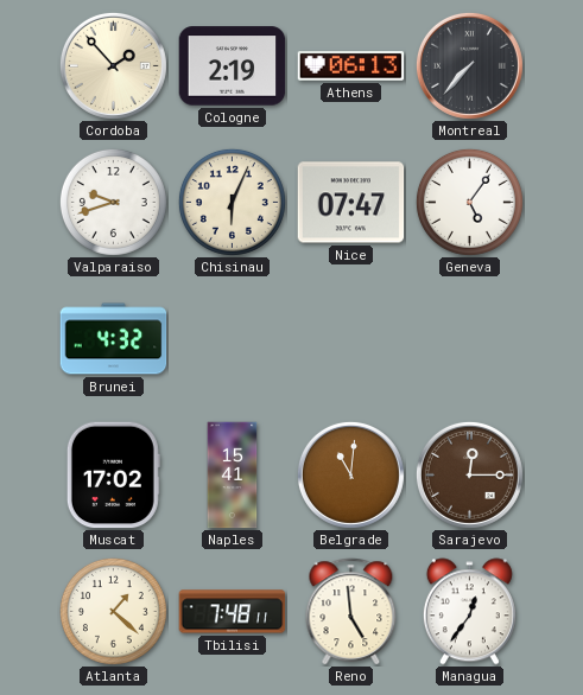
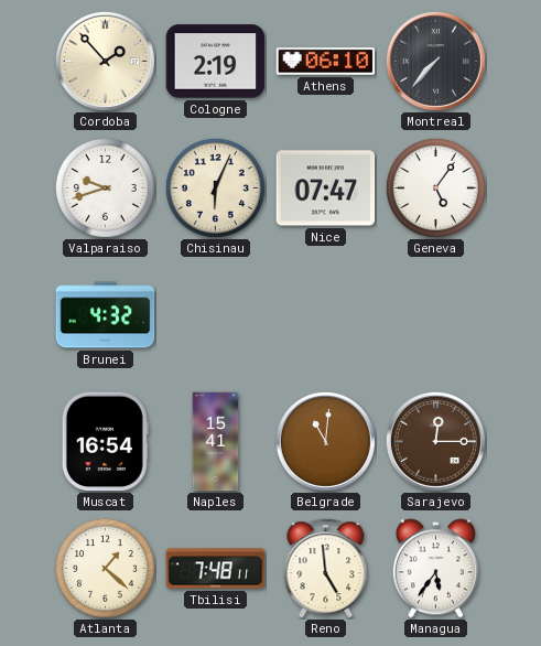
Athens: 06:13 -> 06:10 (326, 62)
Muscat: 17:02 -> 16:54 (105, 442)
Managua: 12:36 -> 5:36 (435, 569)
